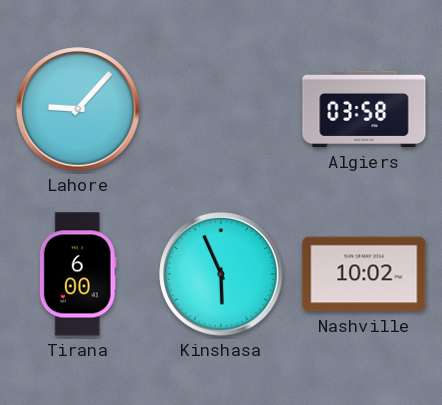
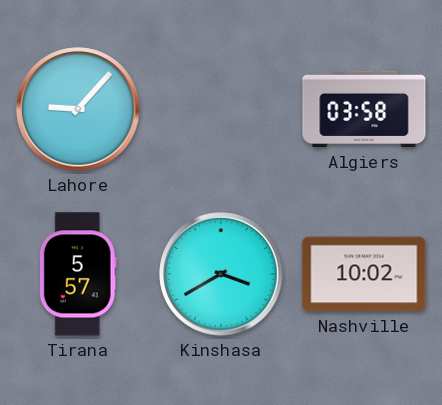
Tirana: 6:00 -> 5:57 (78, 274)
Kinshasa: 5:56 -> 3:40 (221, 274)
